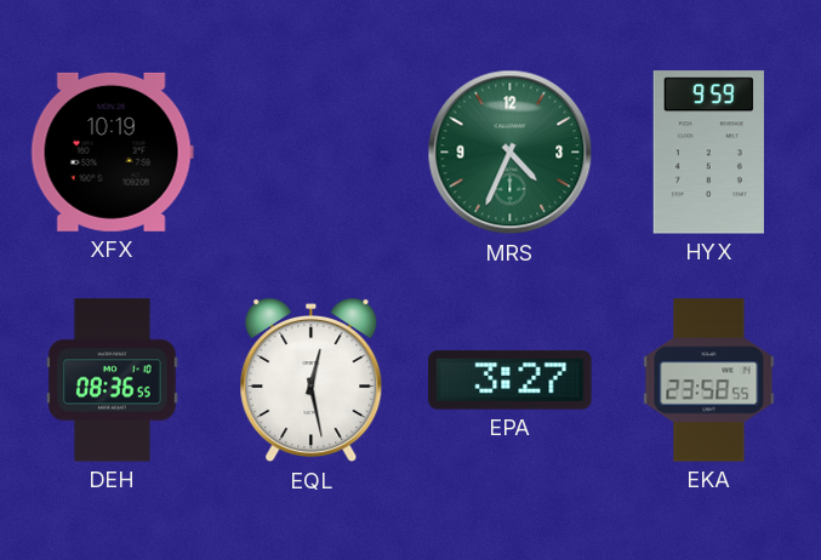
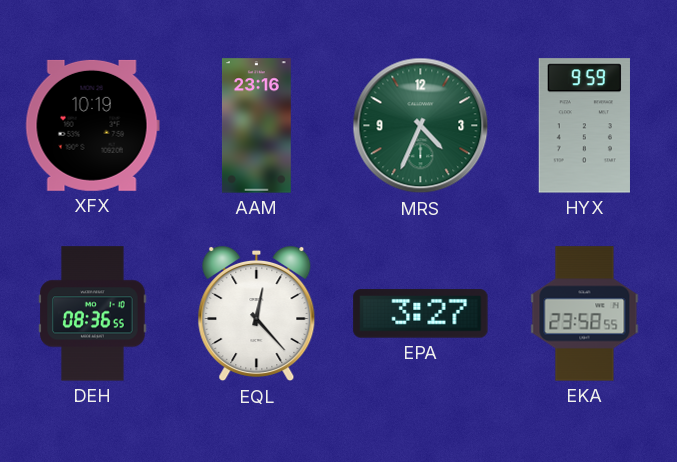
AAM: none -> 23:16 (256, 126)
EQL: 12:28 -> 12:23 (257, 314)
